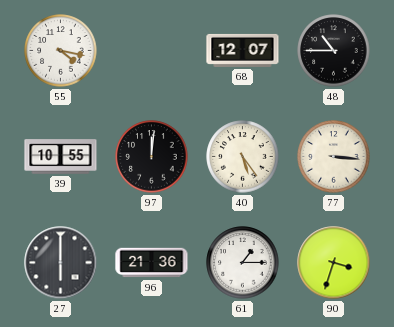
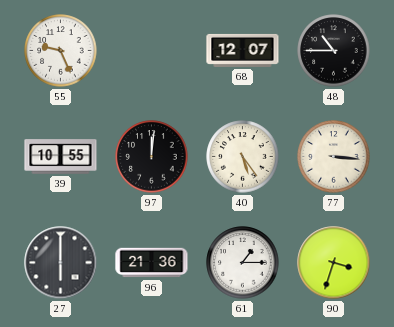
55: 4:17 -> 9:26 (61, 51)
